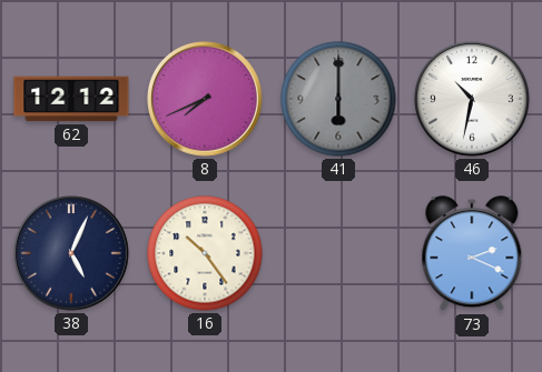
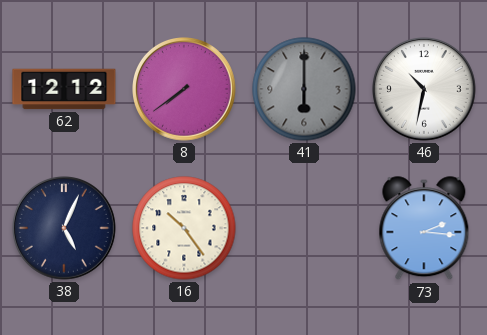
8: 7:41 -> 7:39 (185, 90)
73: 2:19 -> 2:16 (424, 229)
